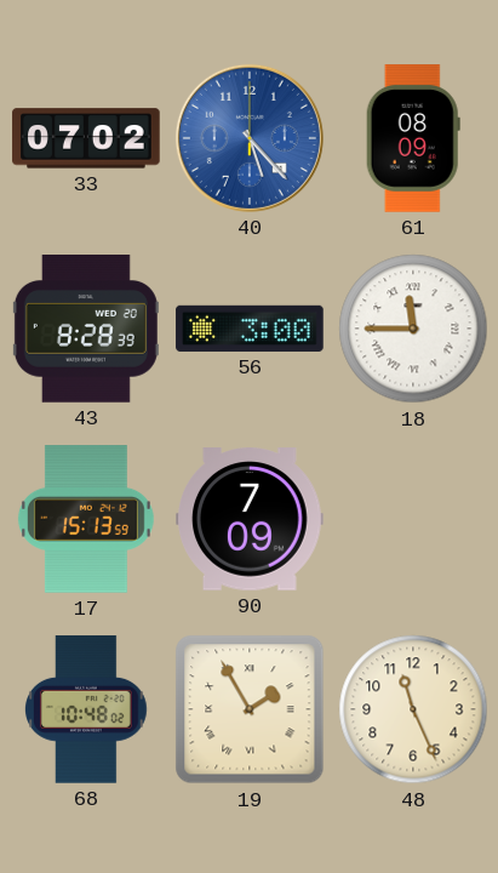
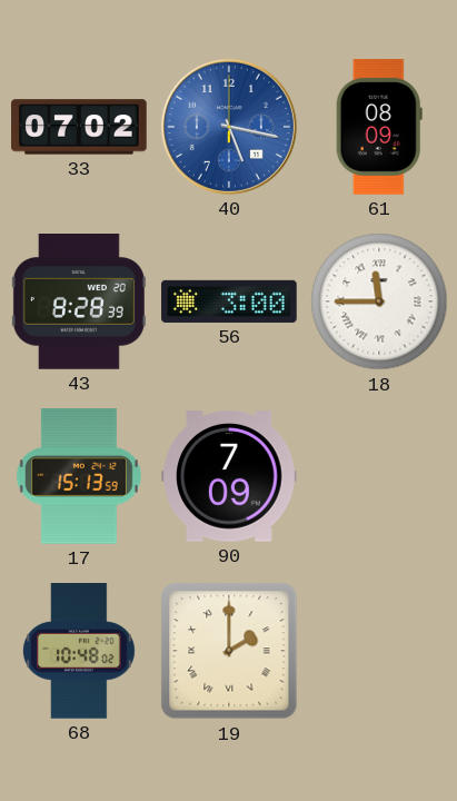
40: 5:23 -> 5:17 (229, 127)
19: 1:55 -> 2:00 (229, 651)
48: 11:26 -> none (413, 709)
